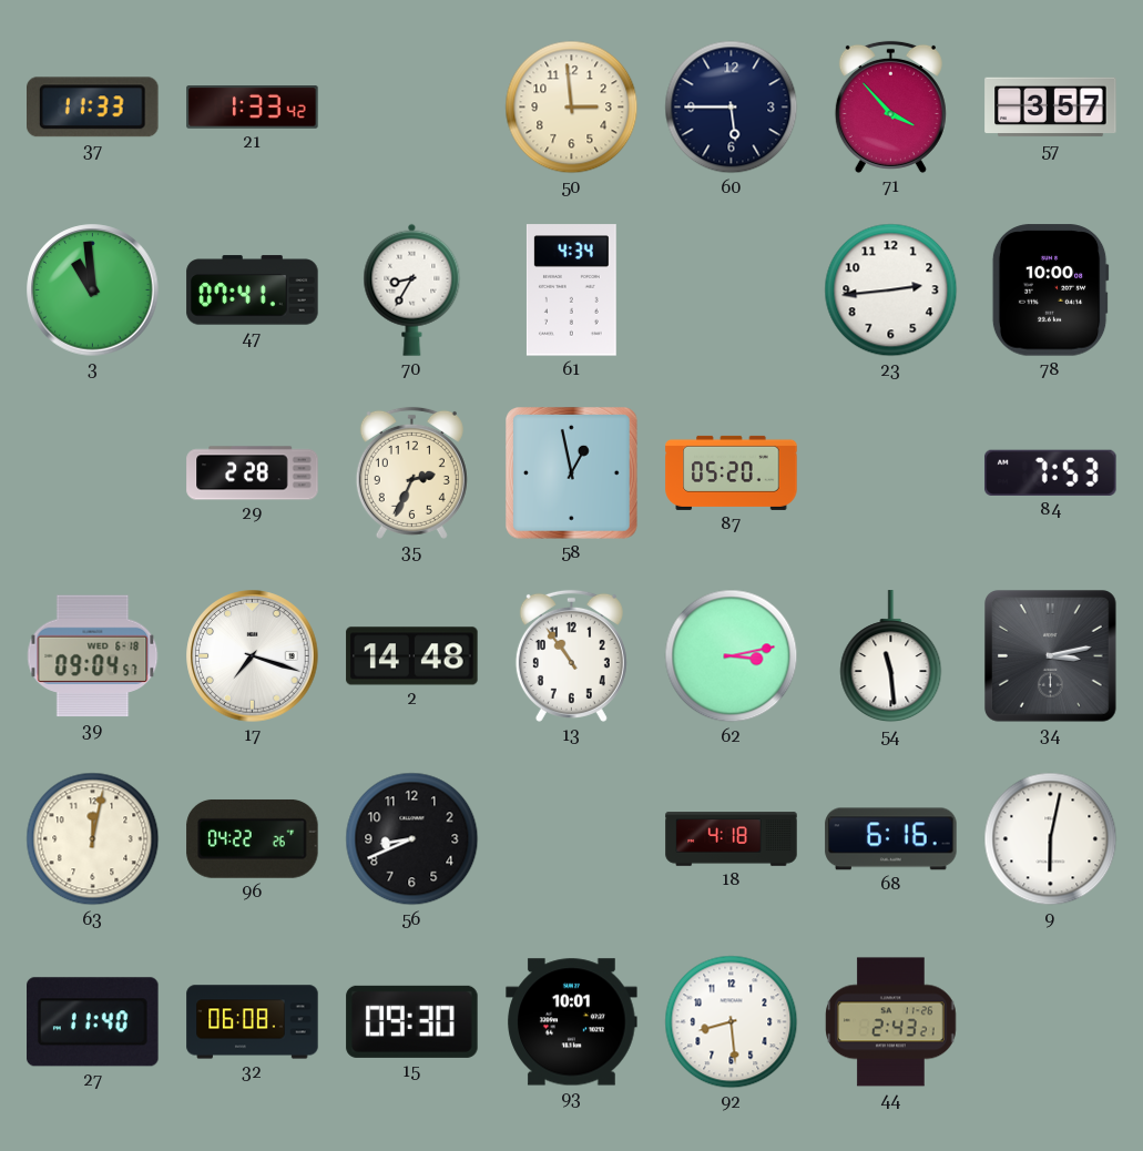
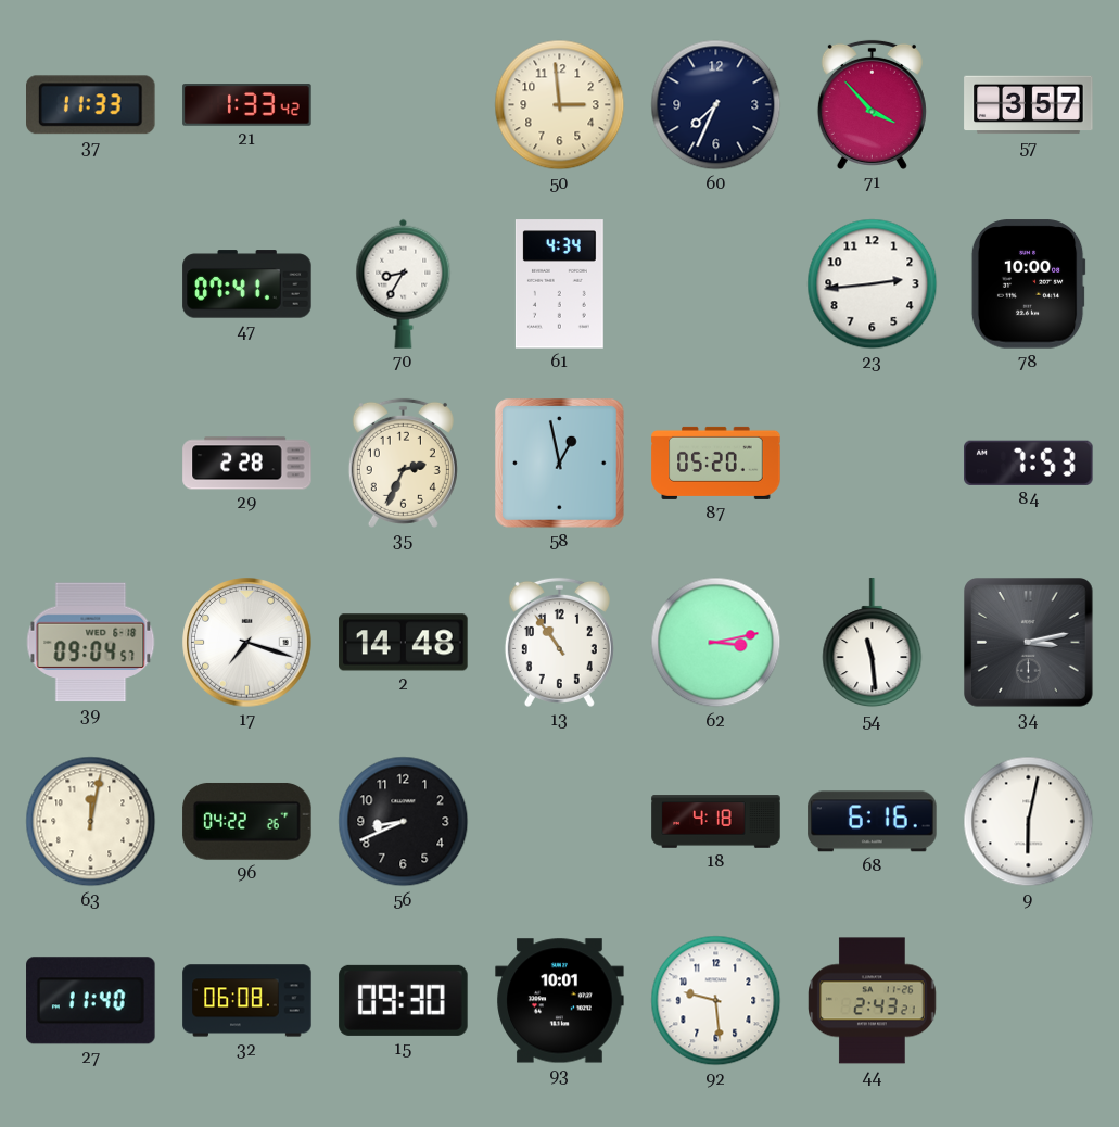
60: 5:45 -> 7:34 (716, 105)
3: 10:59 -> none (93, 291)
92: 8:29 -> 9:29 (716, 1001)
